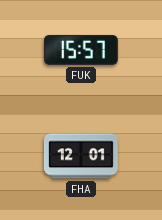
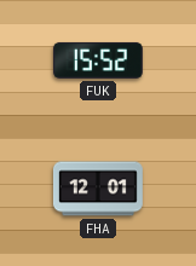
FUK: 15:57 -> 15:52 (98, 60)
